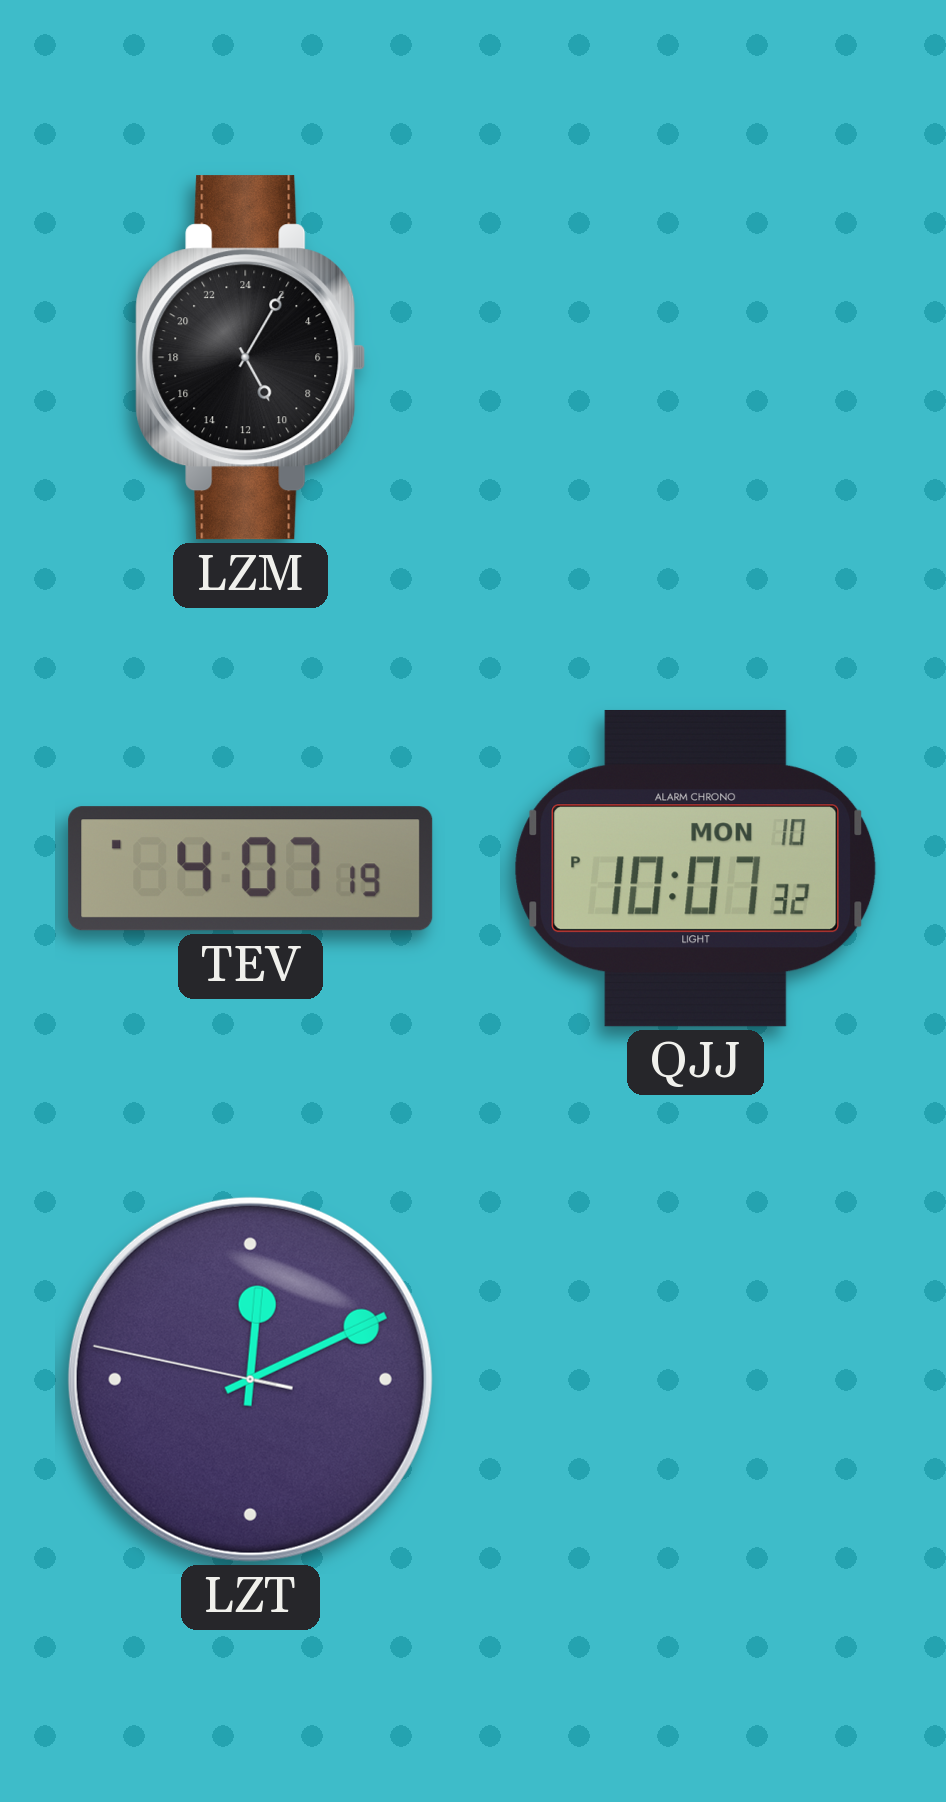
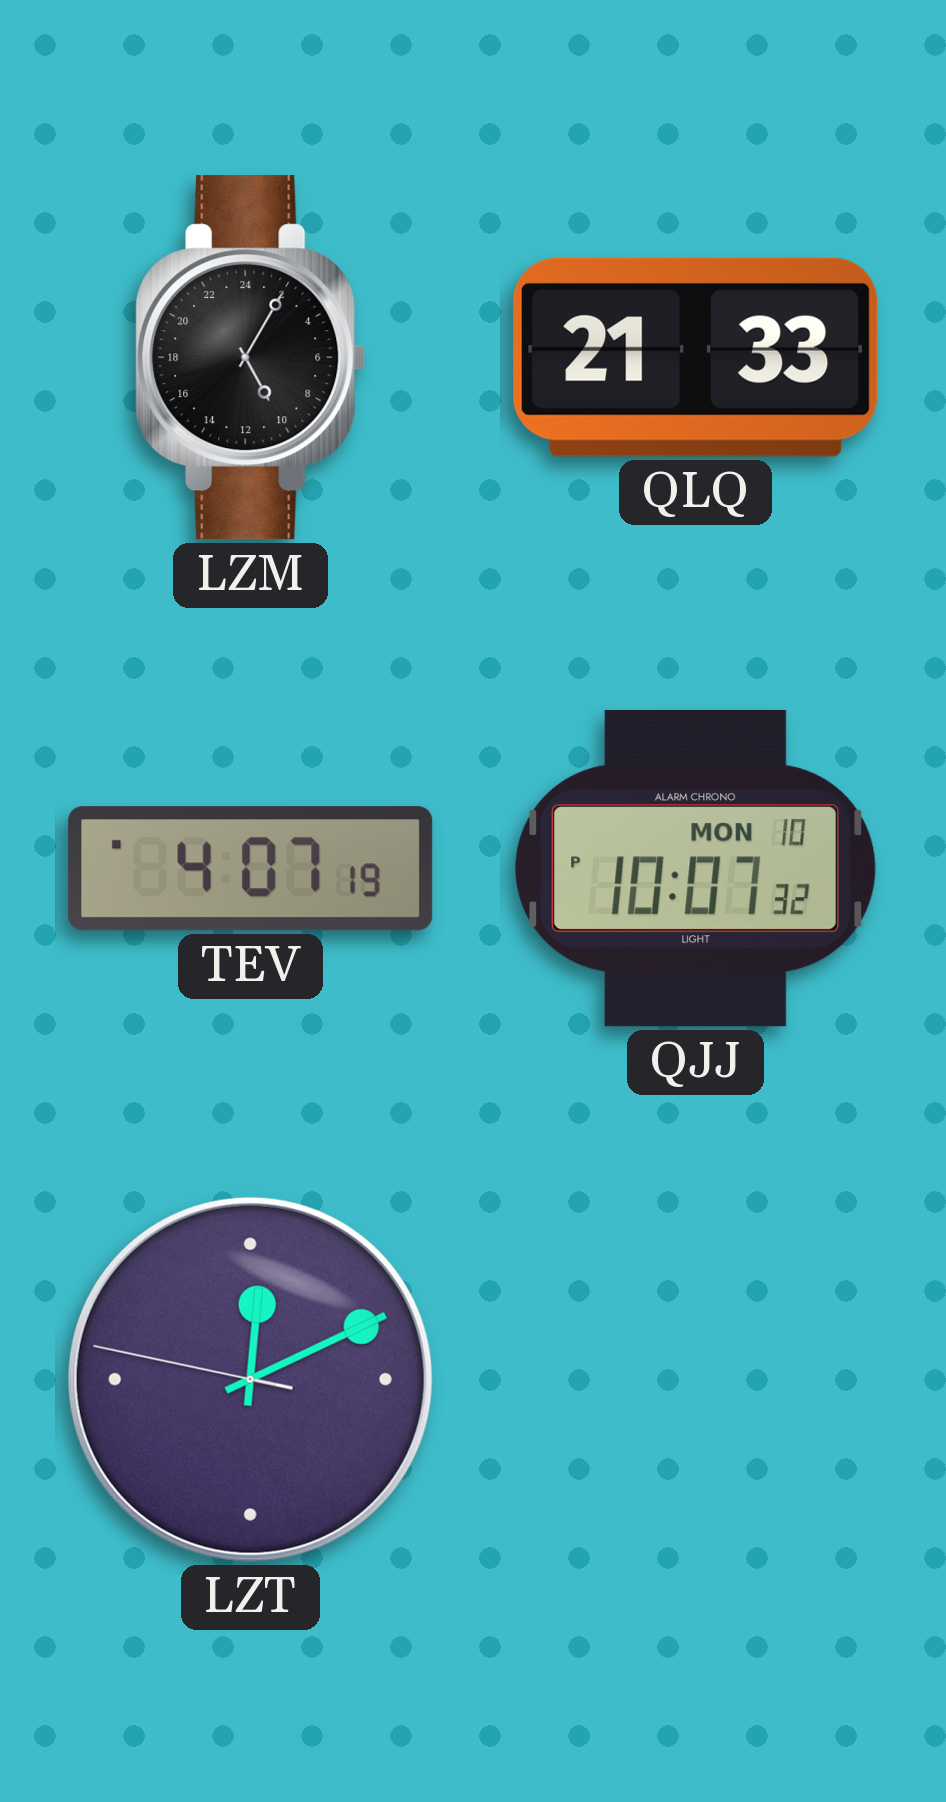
QLQ: none -> 21:33 (696, 357)
